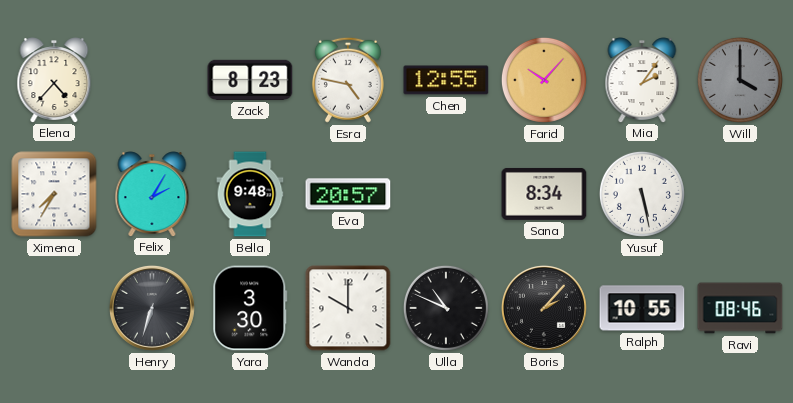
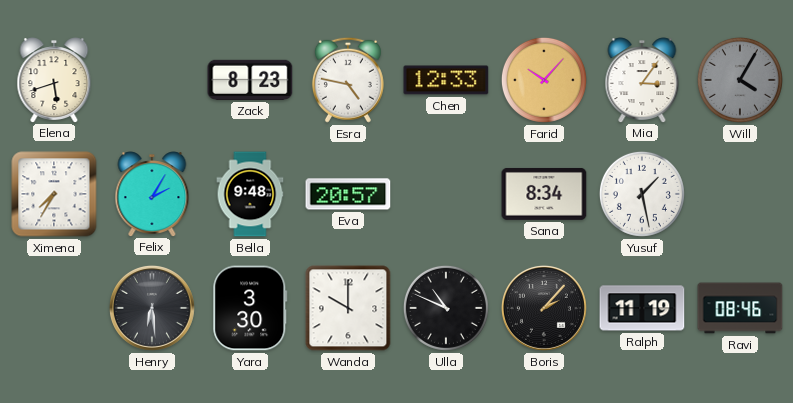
Elena: 4:37 -> 5:42 (54, 80)
Chen: 12:55 -> 12:33 (446, 80)
Mia: 2:06 -> 3:06 (642, 80)
Will: 4:00 -> 4:05 (740, 80)
Yusuf: 5:28 -> 1:28 (642, 194)
Henry: 6:33 -> 6:29 (152, 308)
Ralph: 10:55 -> 11:19 (642, 308)
